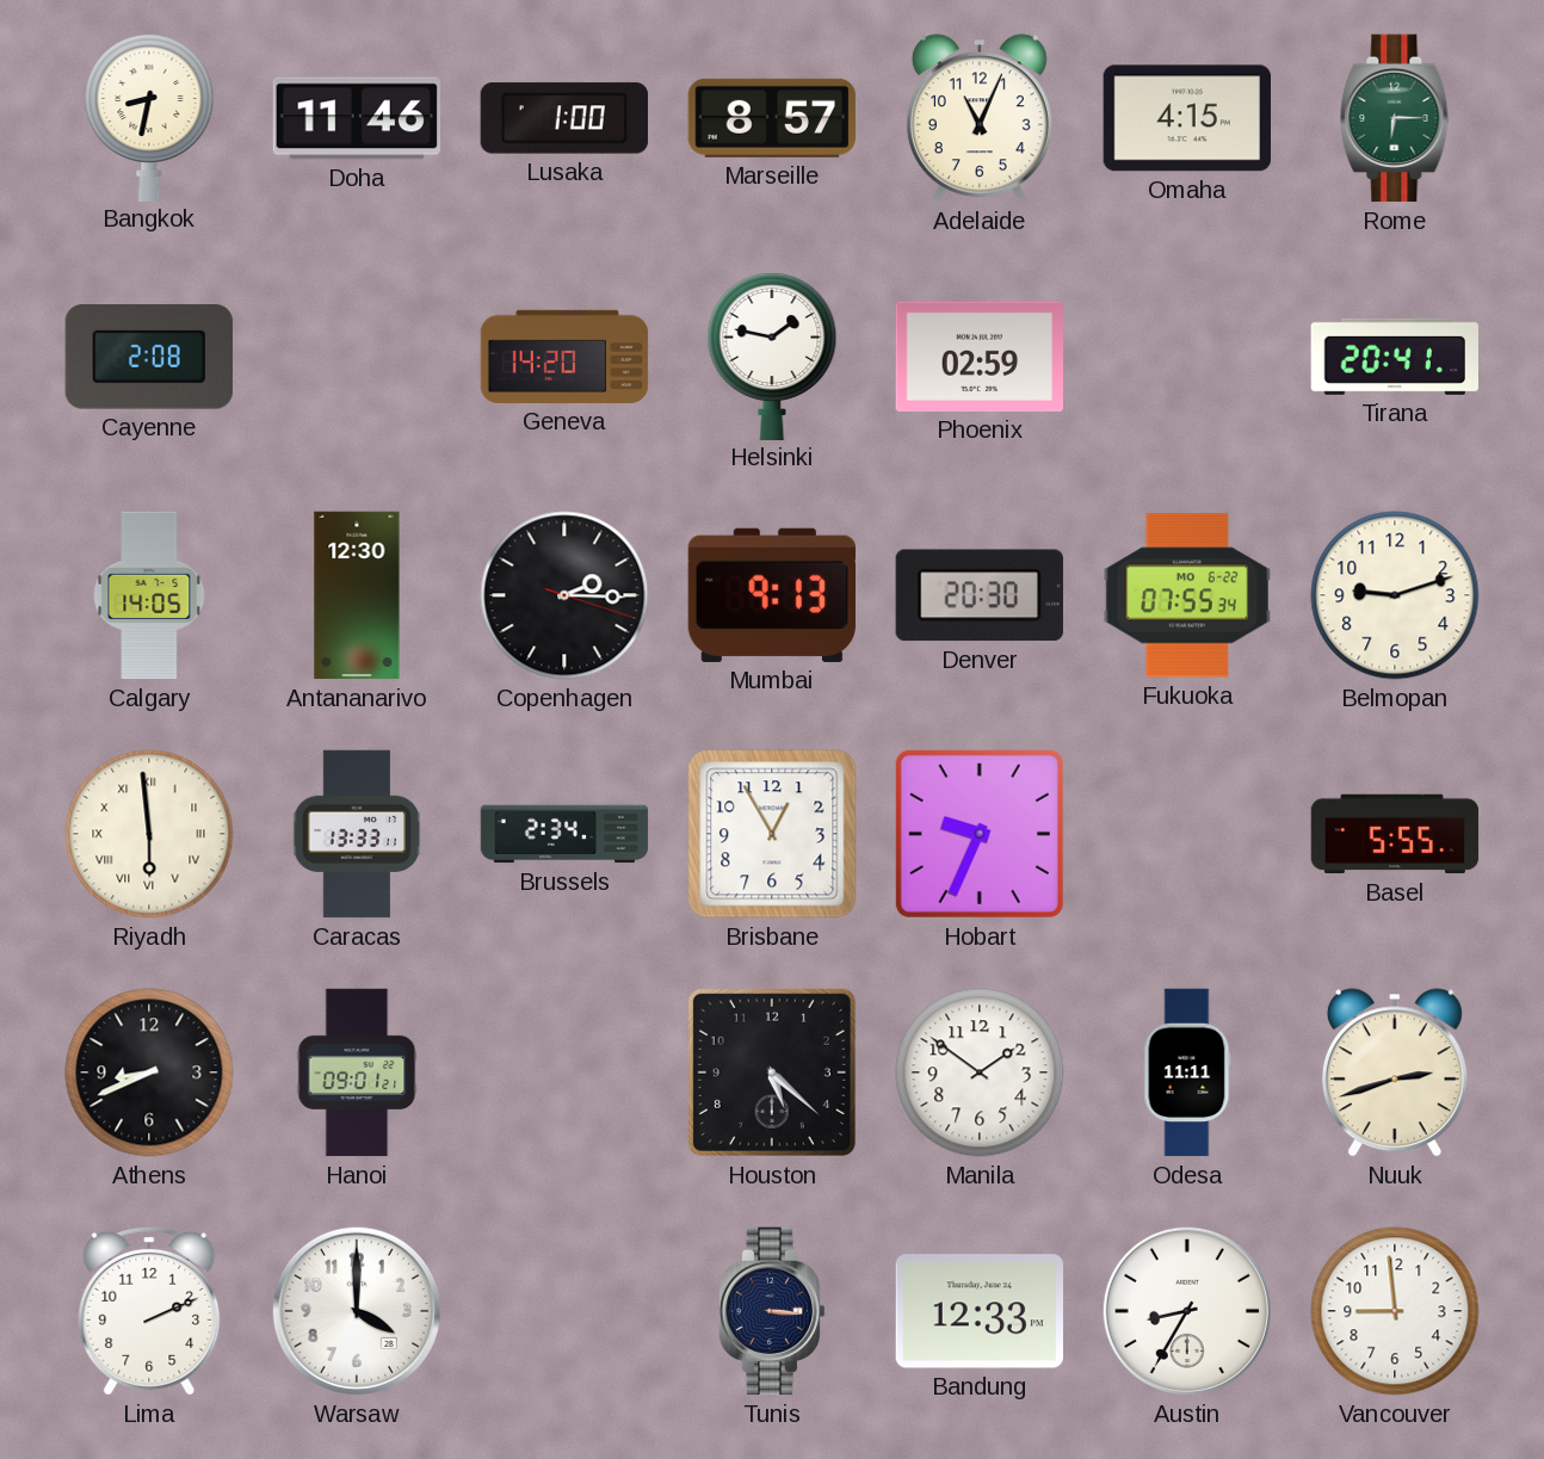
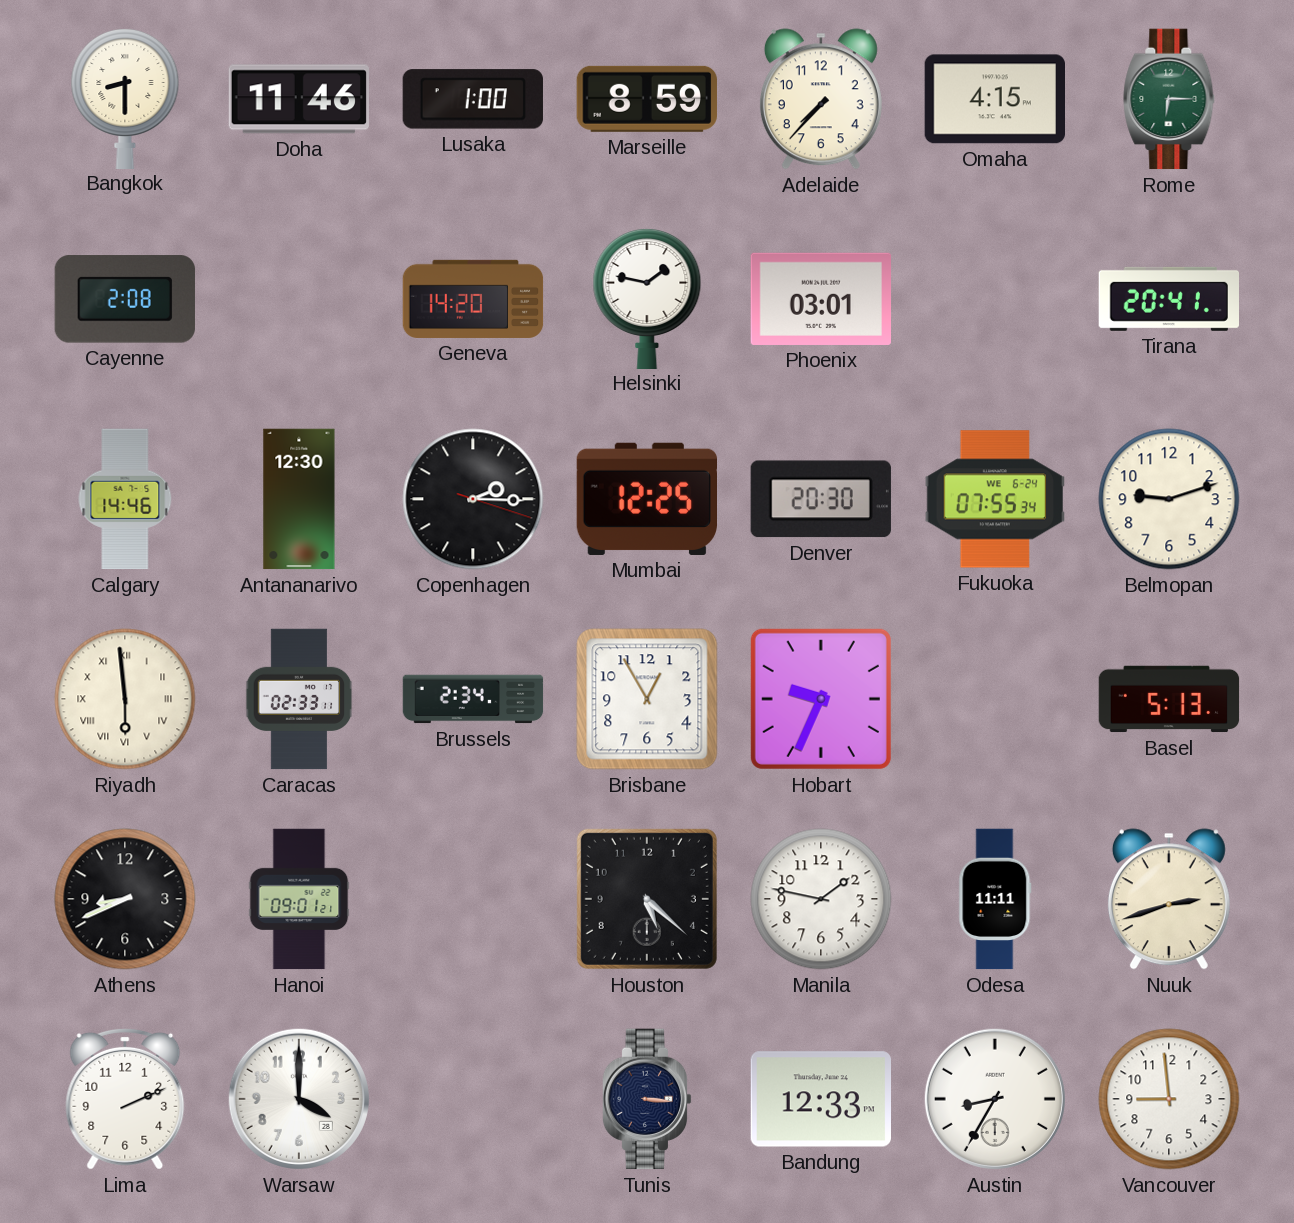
Bangkok: 8:32 -> 8:30 (125, 98)
Marseille: 8:57 -> 8:59 (647, 99)
Adelaide: 11:04 -> 7:37 (821, 99)
Phoenix: 02:59 -> 03:01 (820, 299)
Calgary: 14:05 -> 14:46 (125, 499)
Mumbai: 9:13 -> 12:25 (646, 499)
Fukuoka date: MO 6-22 -> WE 6-24 (994, 499)
Caracas: 13:33 -> 02:33 (299, 699)
Basel: 5:55 -> 5:13 (1169, 699)
Manila: 1:51 -> 1:47 (821, 899)
